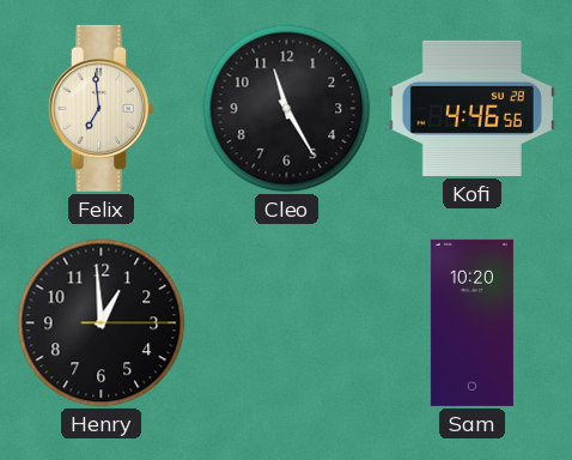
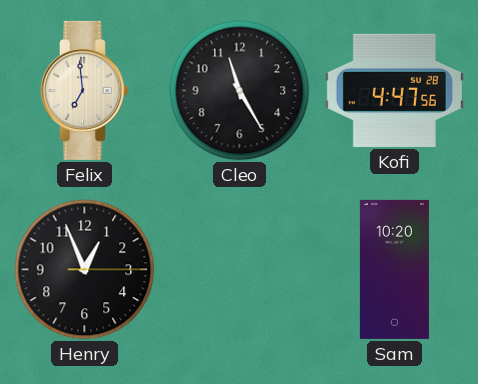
Kofi: 4:46 -> 4:47 (394, 90)
Henry: 12:59 -> 12:56 (85, 270)
